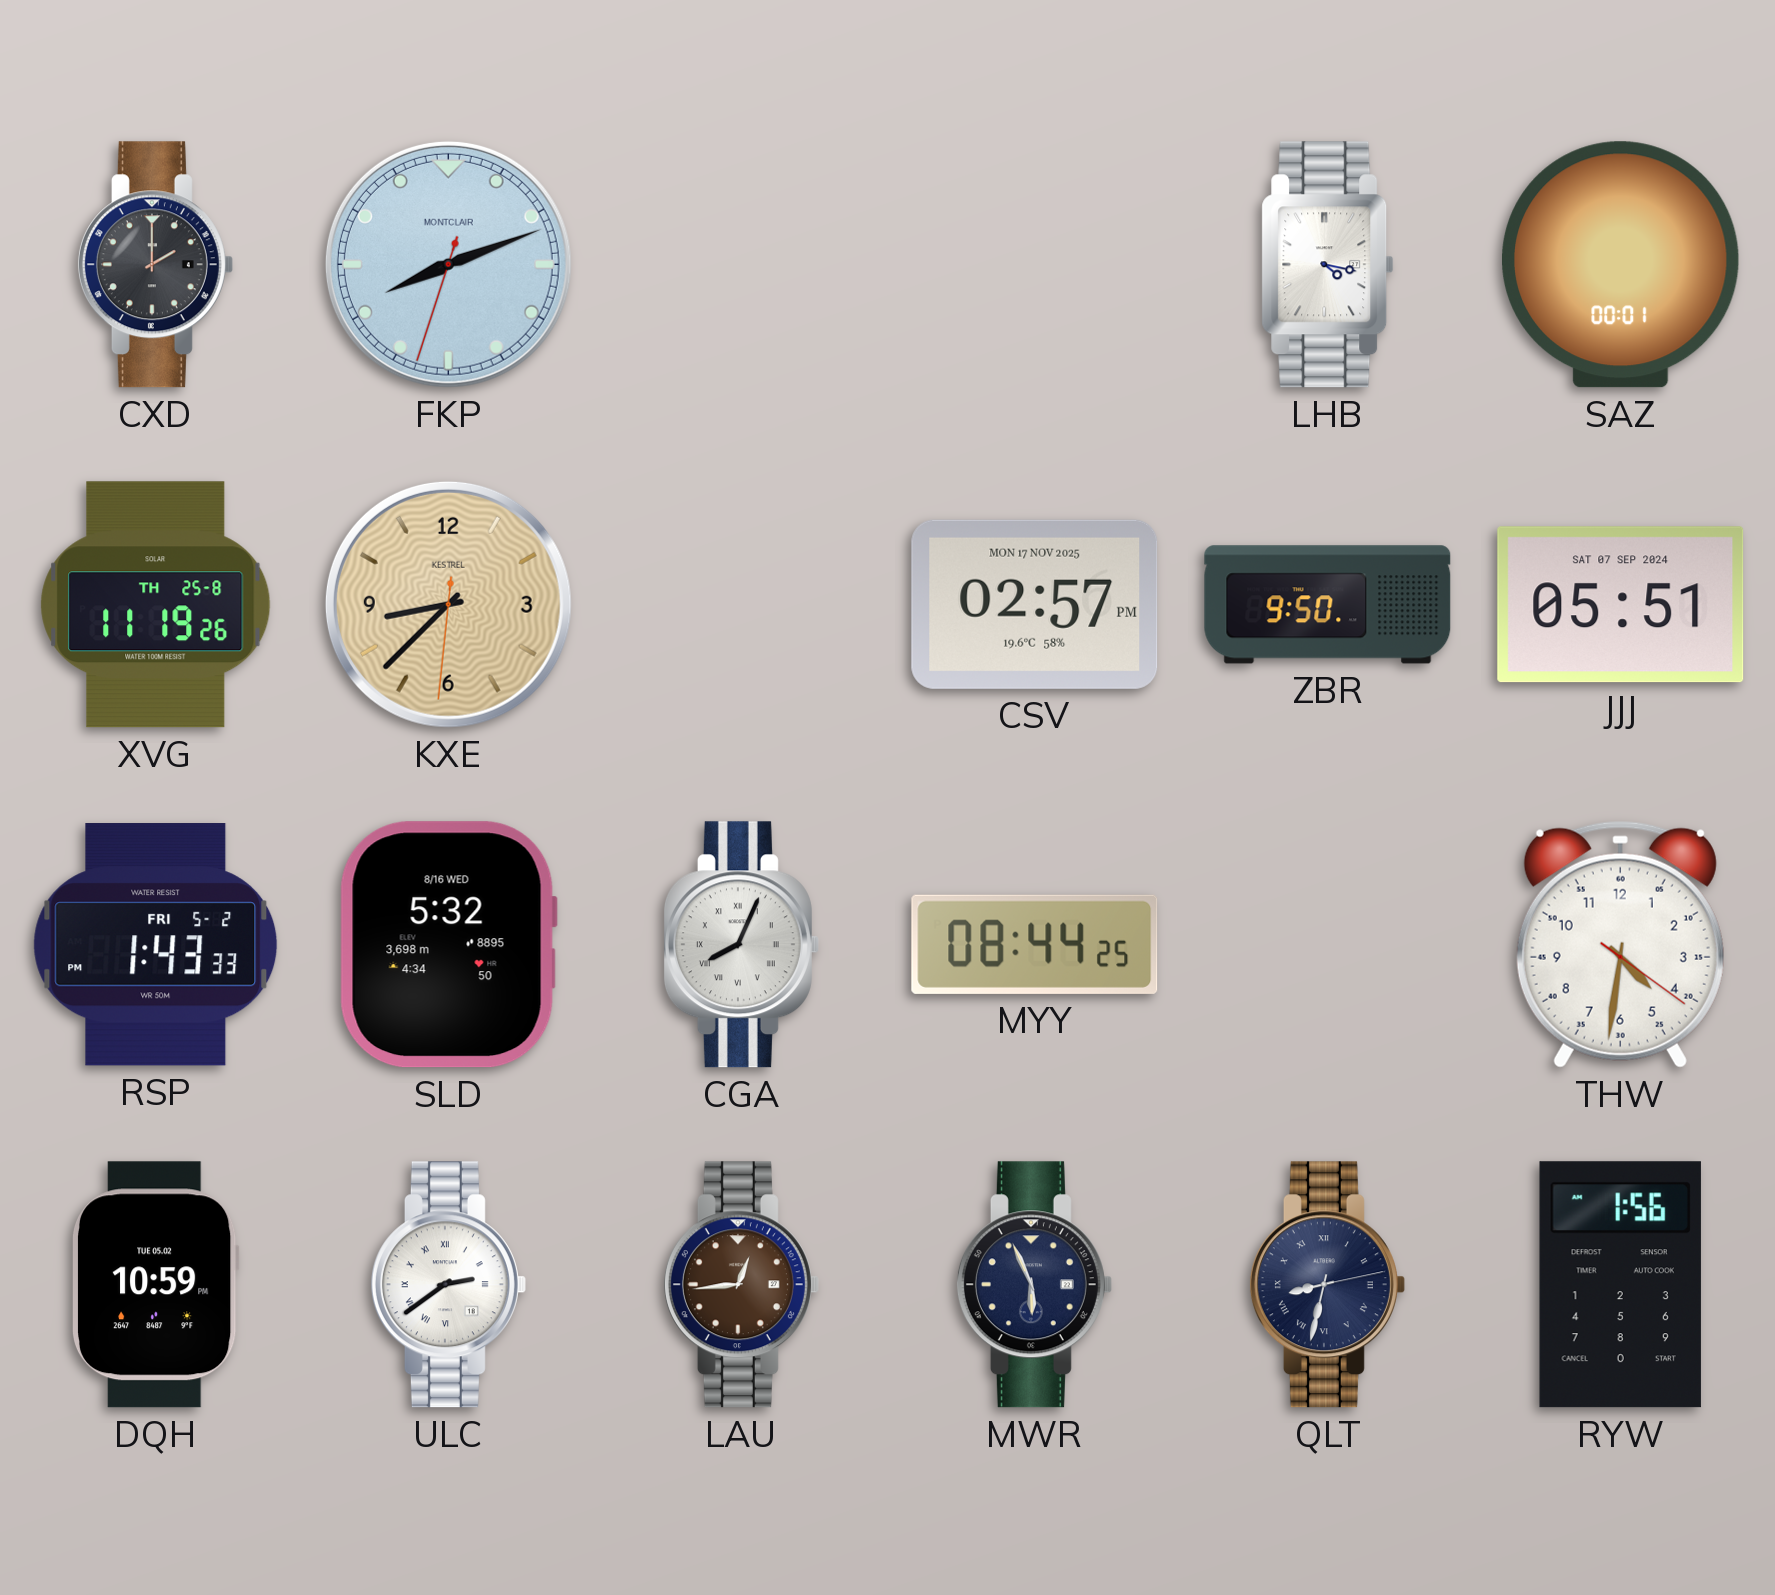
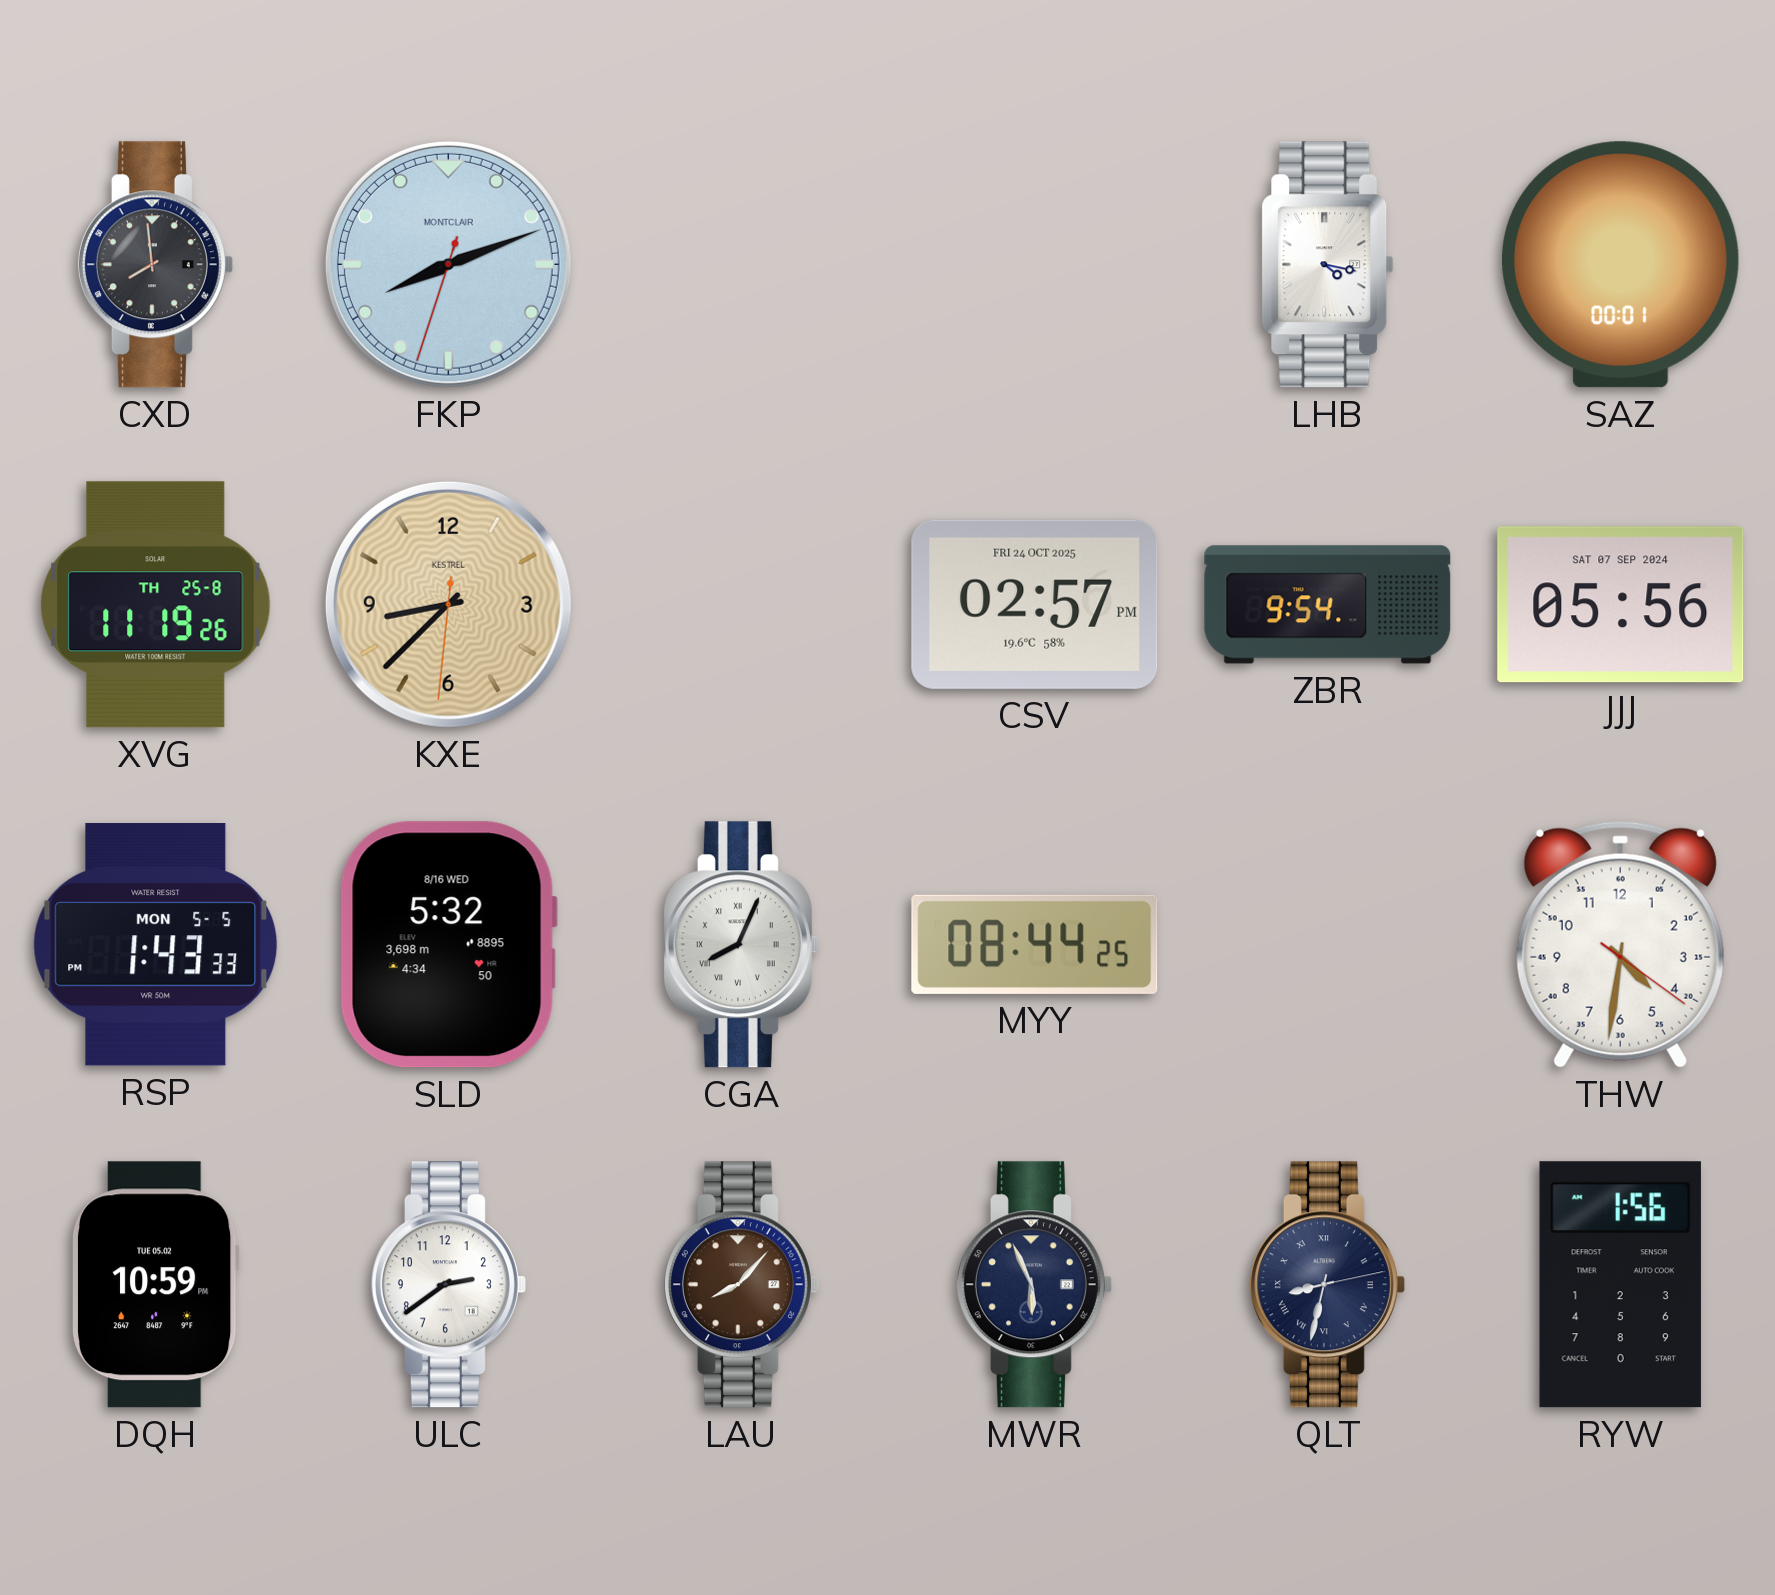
CXD: 2:00 -> 7:59 (155, 265)
CSV date: MON 17 NOV 2025 -> FRI 24 OCT 2025 (1035, 604)
ZBR: 9:50 -> 9:54 (1328, 605)
JJJ: 05:51 -> 05:56 (1621, 605)
RSP date: FRI 5-2 -> MON 5-5 (156, 945)
ULC numerals: Roman -> Arabic (448, 1285)
LAU: 12:44 -> 8:07 (741, 1285)
